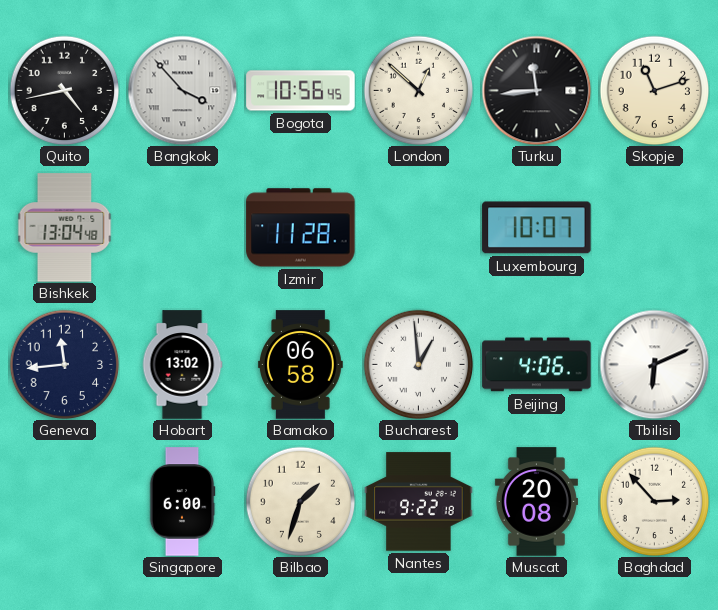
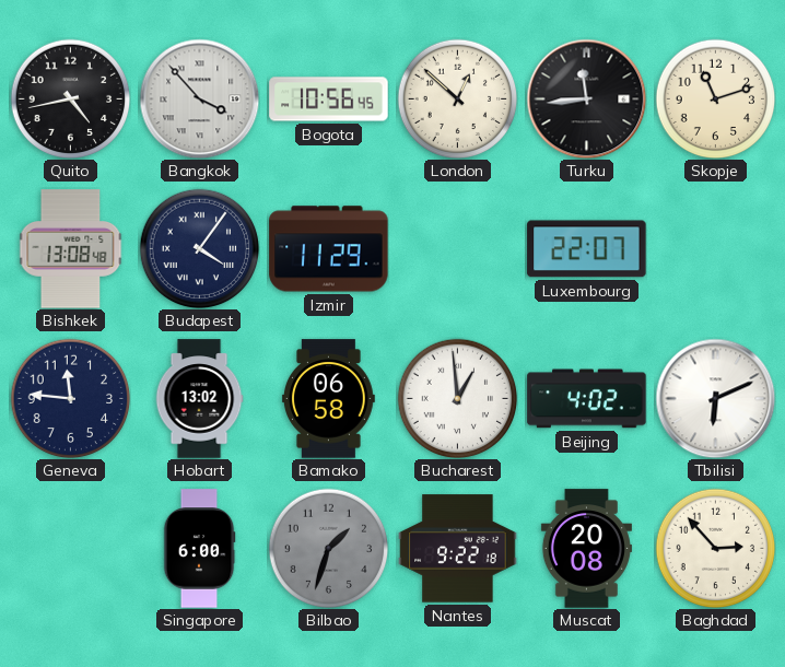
Bishkek: 13:04 -> 13:08 (71, 249)
Budapest: none -> 4:06 (199, 248)
Izmir: 11:28 -> 11:29 (329, 249)
Luxembourg: 10:07 -> 22:07 (587, 249)
Geneva: 11:44 -> 11:46 (70, 398)
Beijing: 4:06 -> 4:02 (587, 399)
Bilbao dial: cream -> grey (328, 548)
